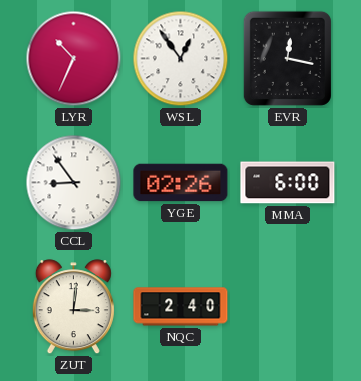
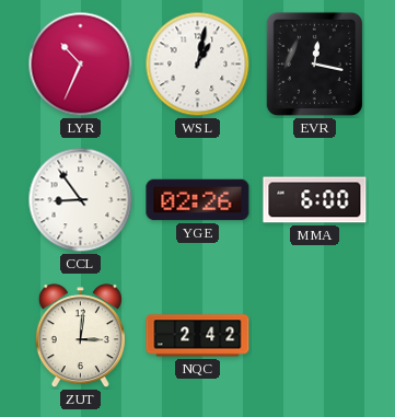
WSL: 12:54 -> 1:02 (198, 65)
NQC: 2:40 -> 2:42 (198, 336)
